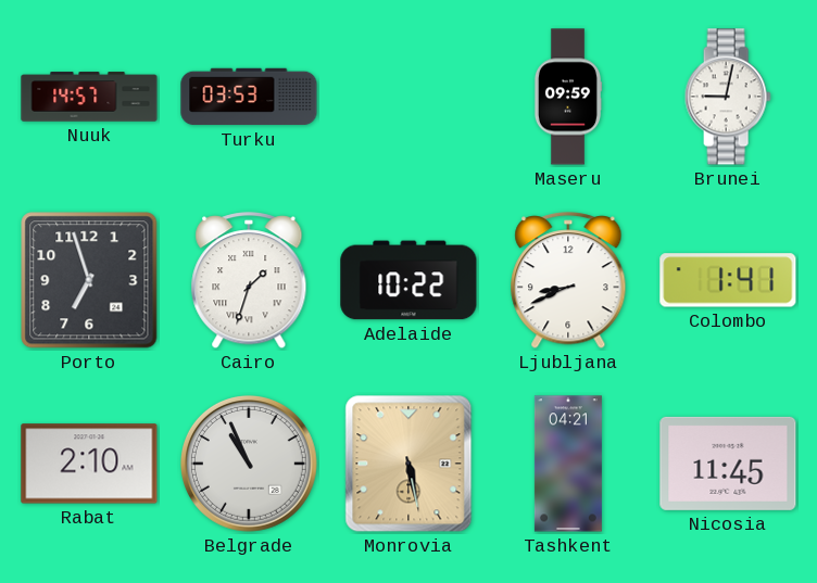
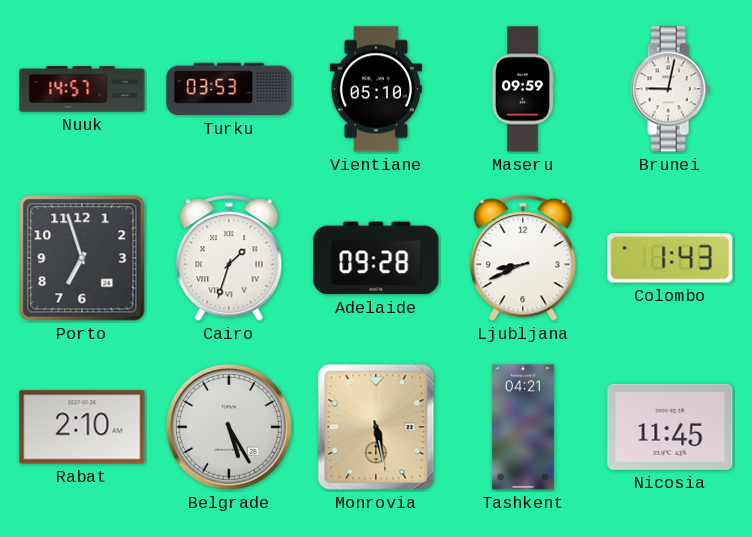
Vientiane: none -> 05:10 (376, 89)
Adelaide: 10:22 -> 09:28 (376, 258)
Colombo: 1:41 -> 1:43 (670, 258)
Belgrade: 10:56 -> 5:25 (229, 427)
